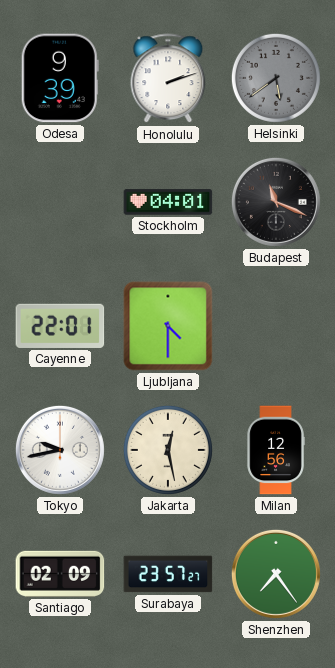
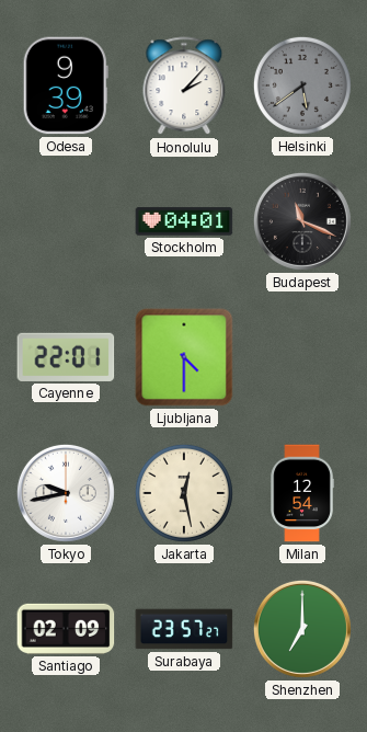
Honolulu: 2:12 -> 2:07 (184, 87)
Milan: 12:56 -> 12:54 (302, 493)
Shenzhen: 7:24 -> 7:00 (302, 629)
